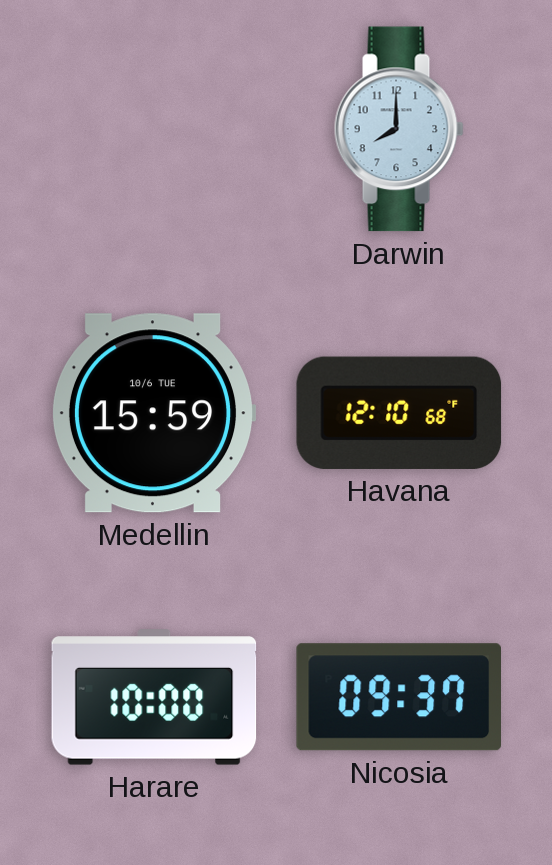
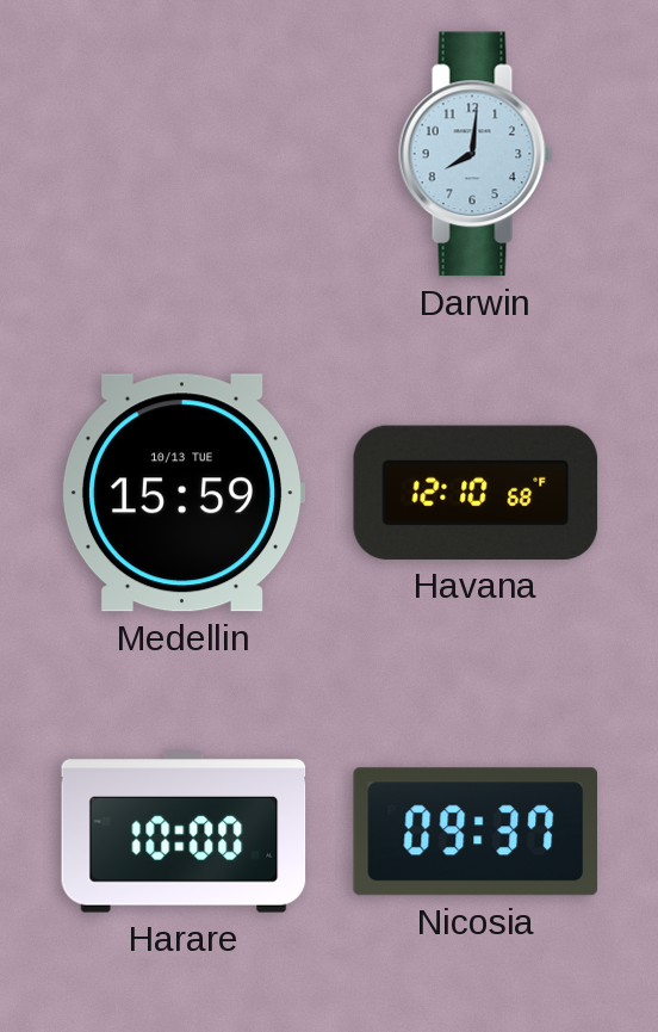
Darwin: 8:00 -> 8:01 (476, 154)
Medellin date: 10/6 TUE -> 10/13 TUE (184, 493)
